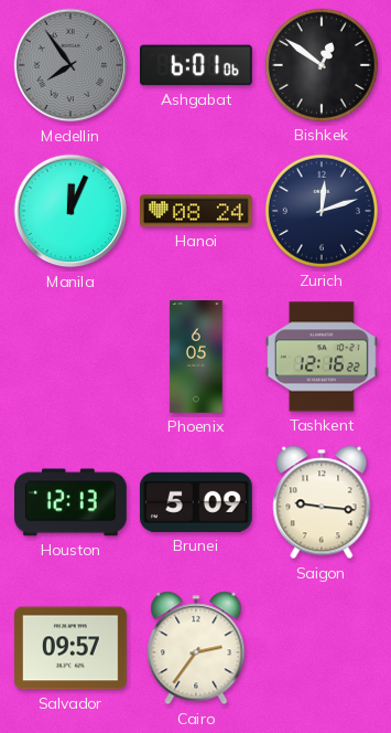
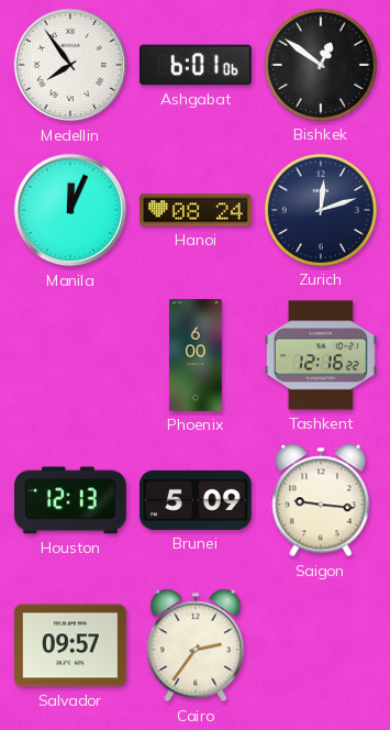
Medellin dial: grey -> white (70, 65)
Phoenix: 6:05 -> 6:00 (196, 355)
